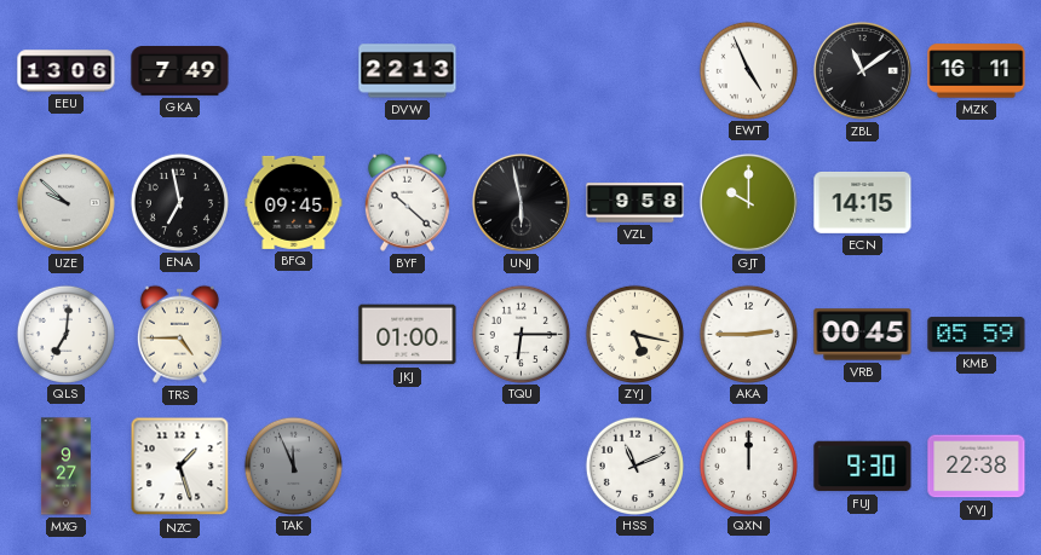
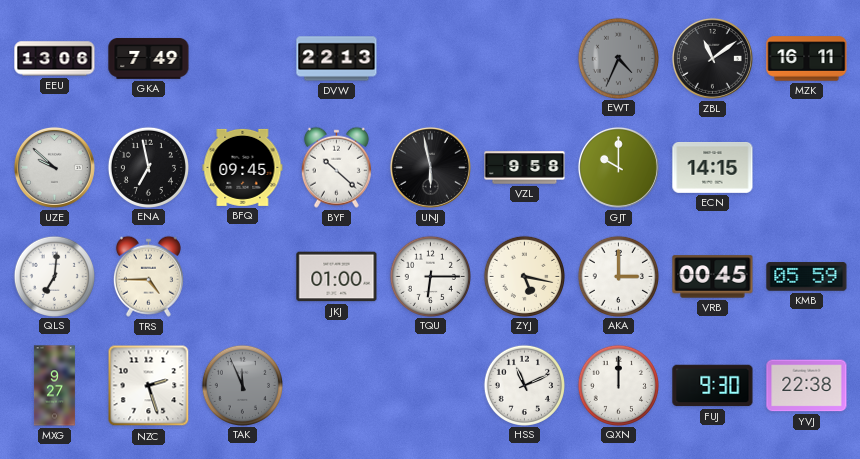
EWT: 4:56 -> 4:34 (618, 58)
EWT dial: white -> grey (618, 58)
AKA: 2:45 -> 3:00 (618, 276)
NZC: 1:27 -> 2:27 (149, 386)
